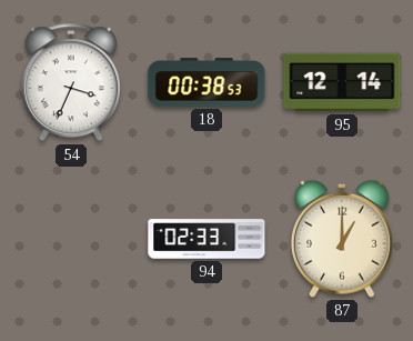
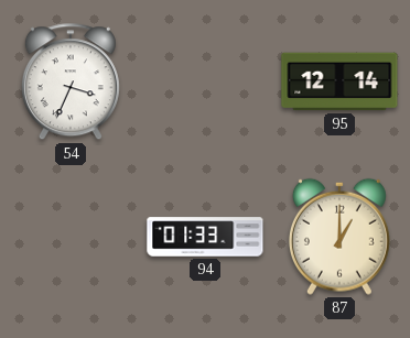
18: 00:38 -> none (206, 82)
94: 02:33 -> 01:33 (205, 237)
